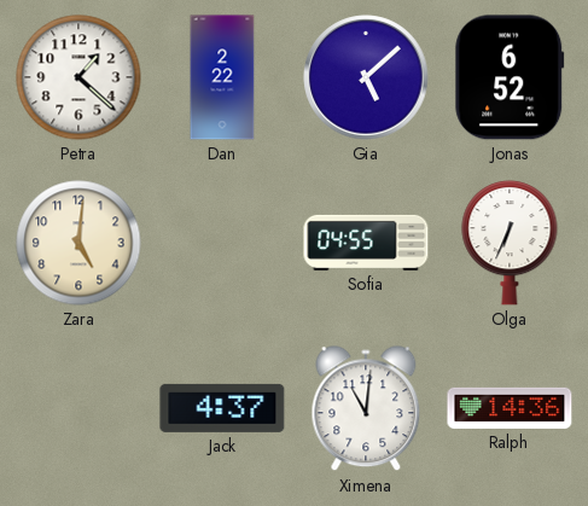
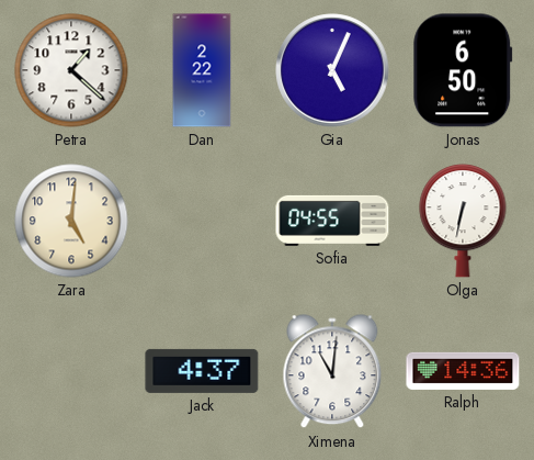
Gia: 5:08 -> 5:04 (332, 70)
Jonas: 6:52 -> 6:50 (463, 70)
Olga: 6:34 -> 6:32 (463, 221)
